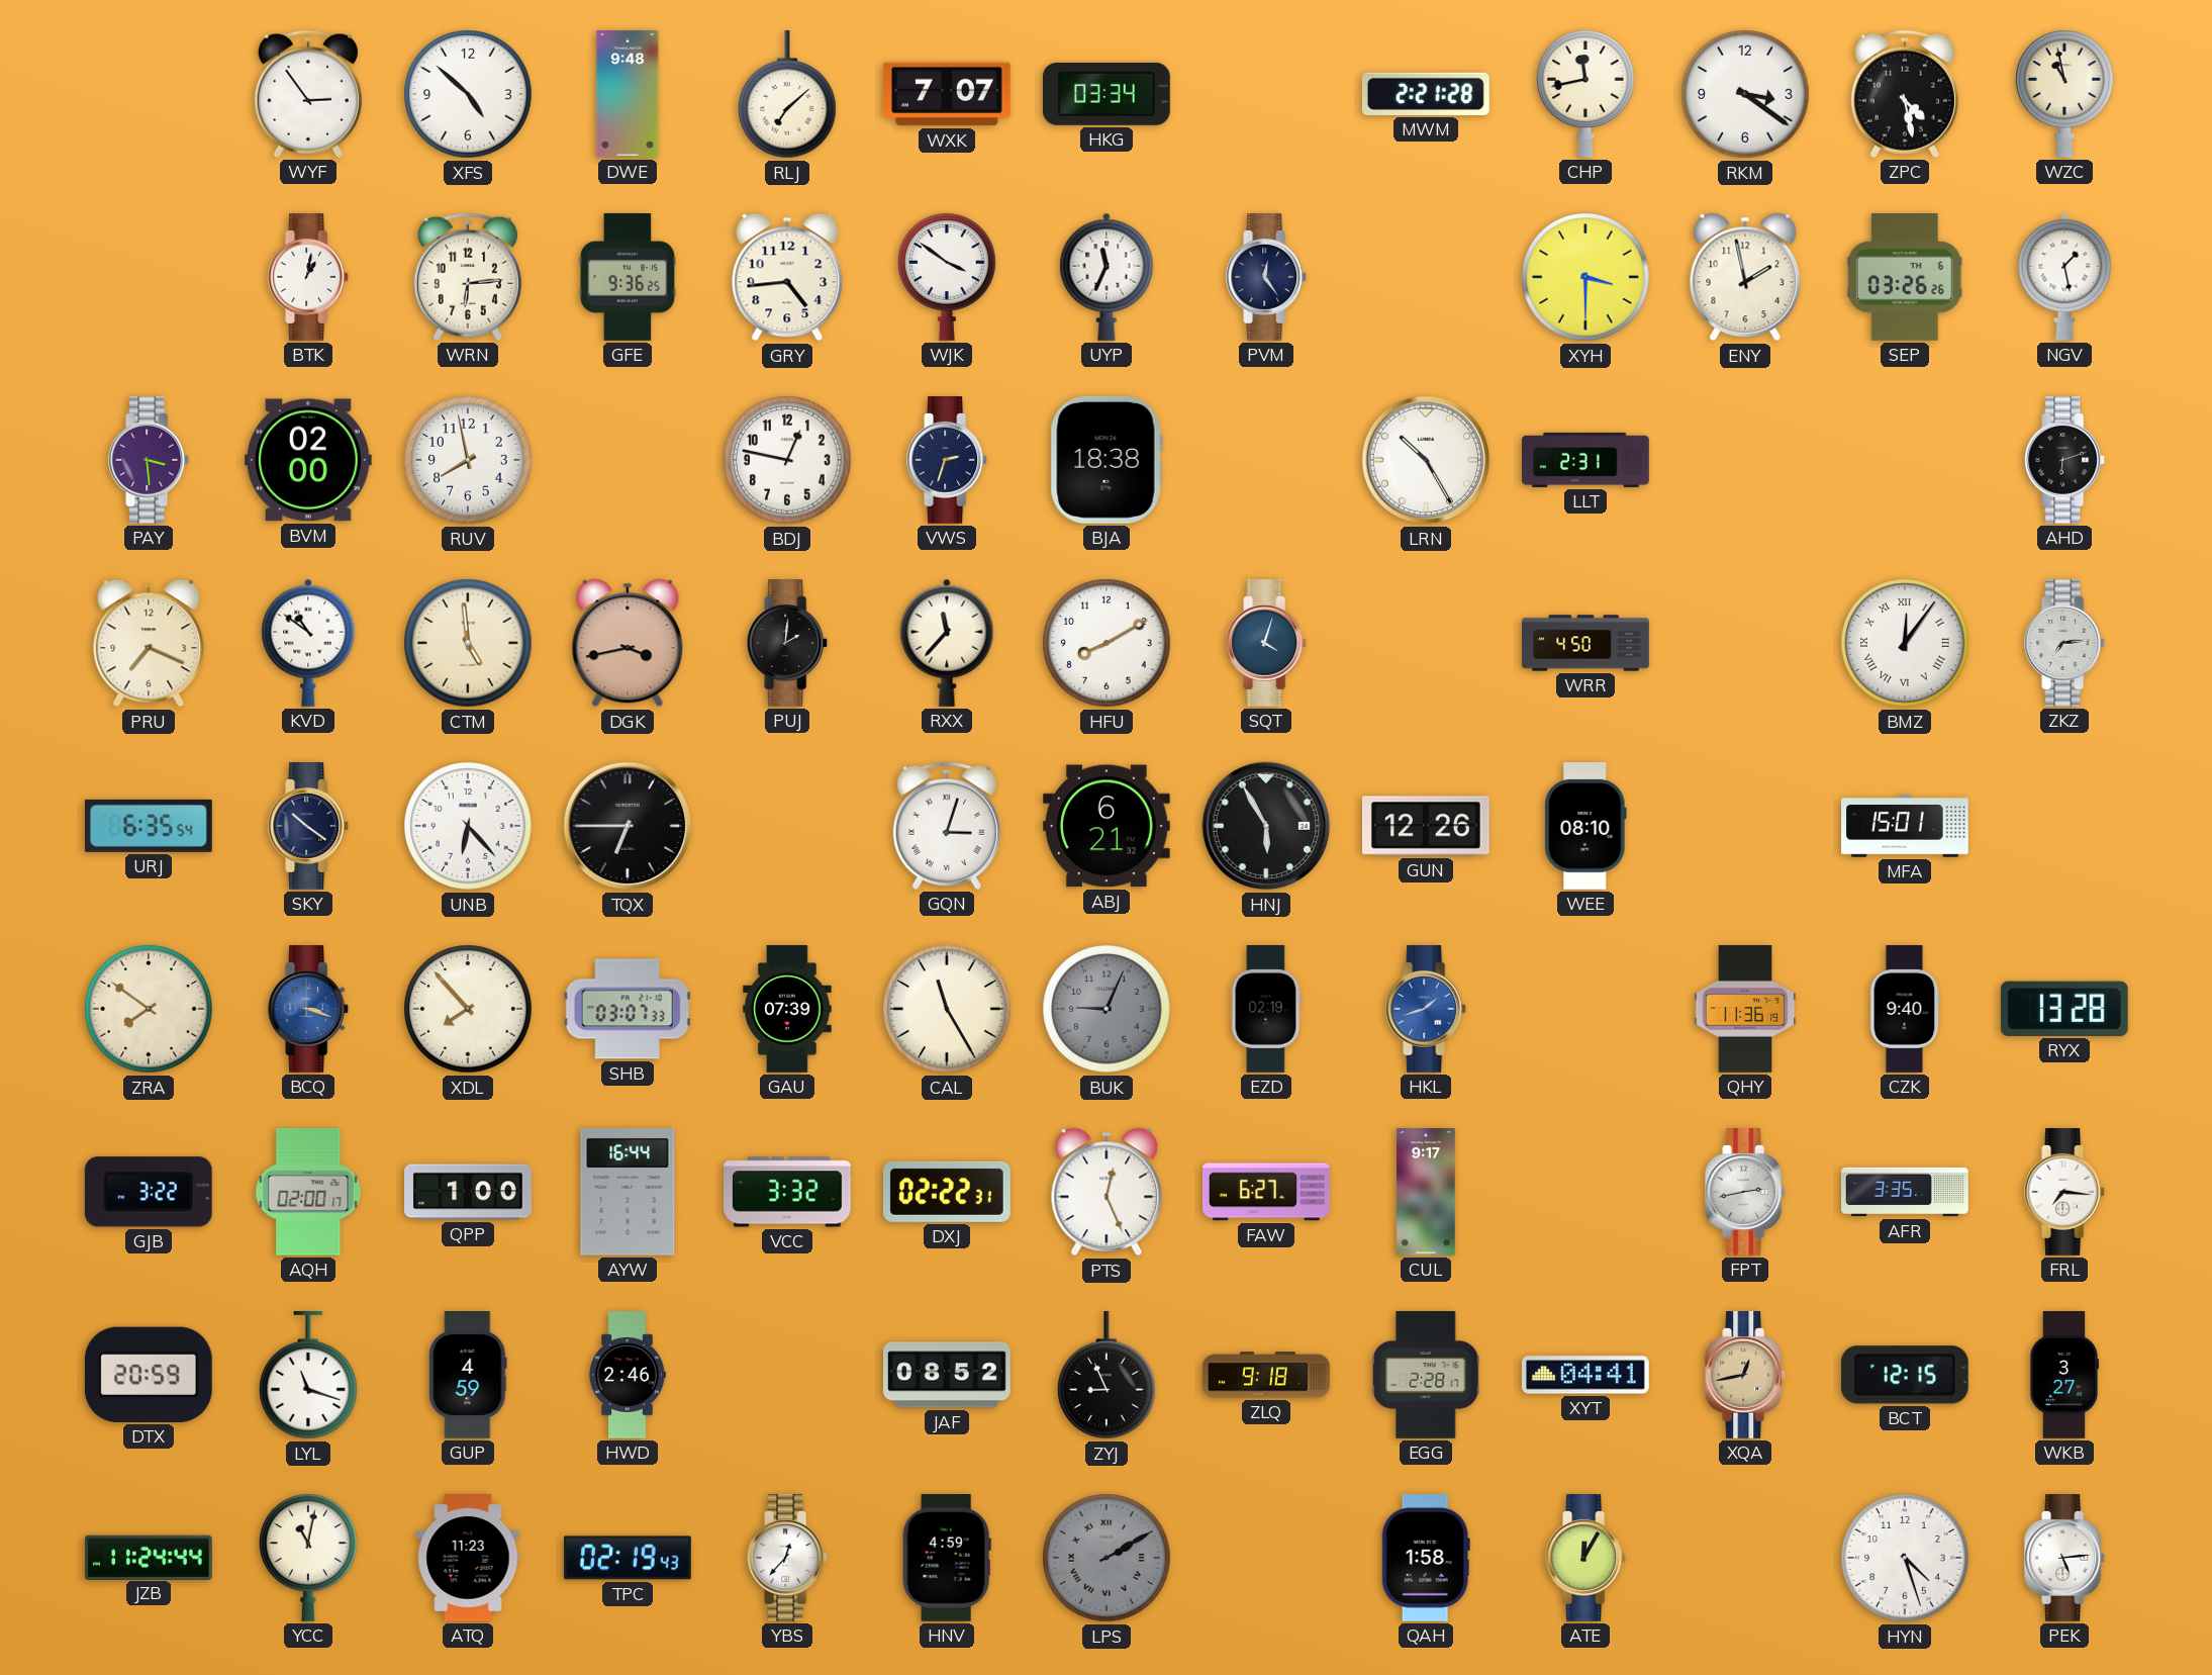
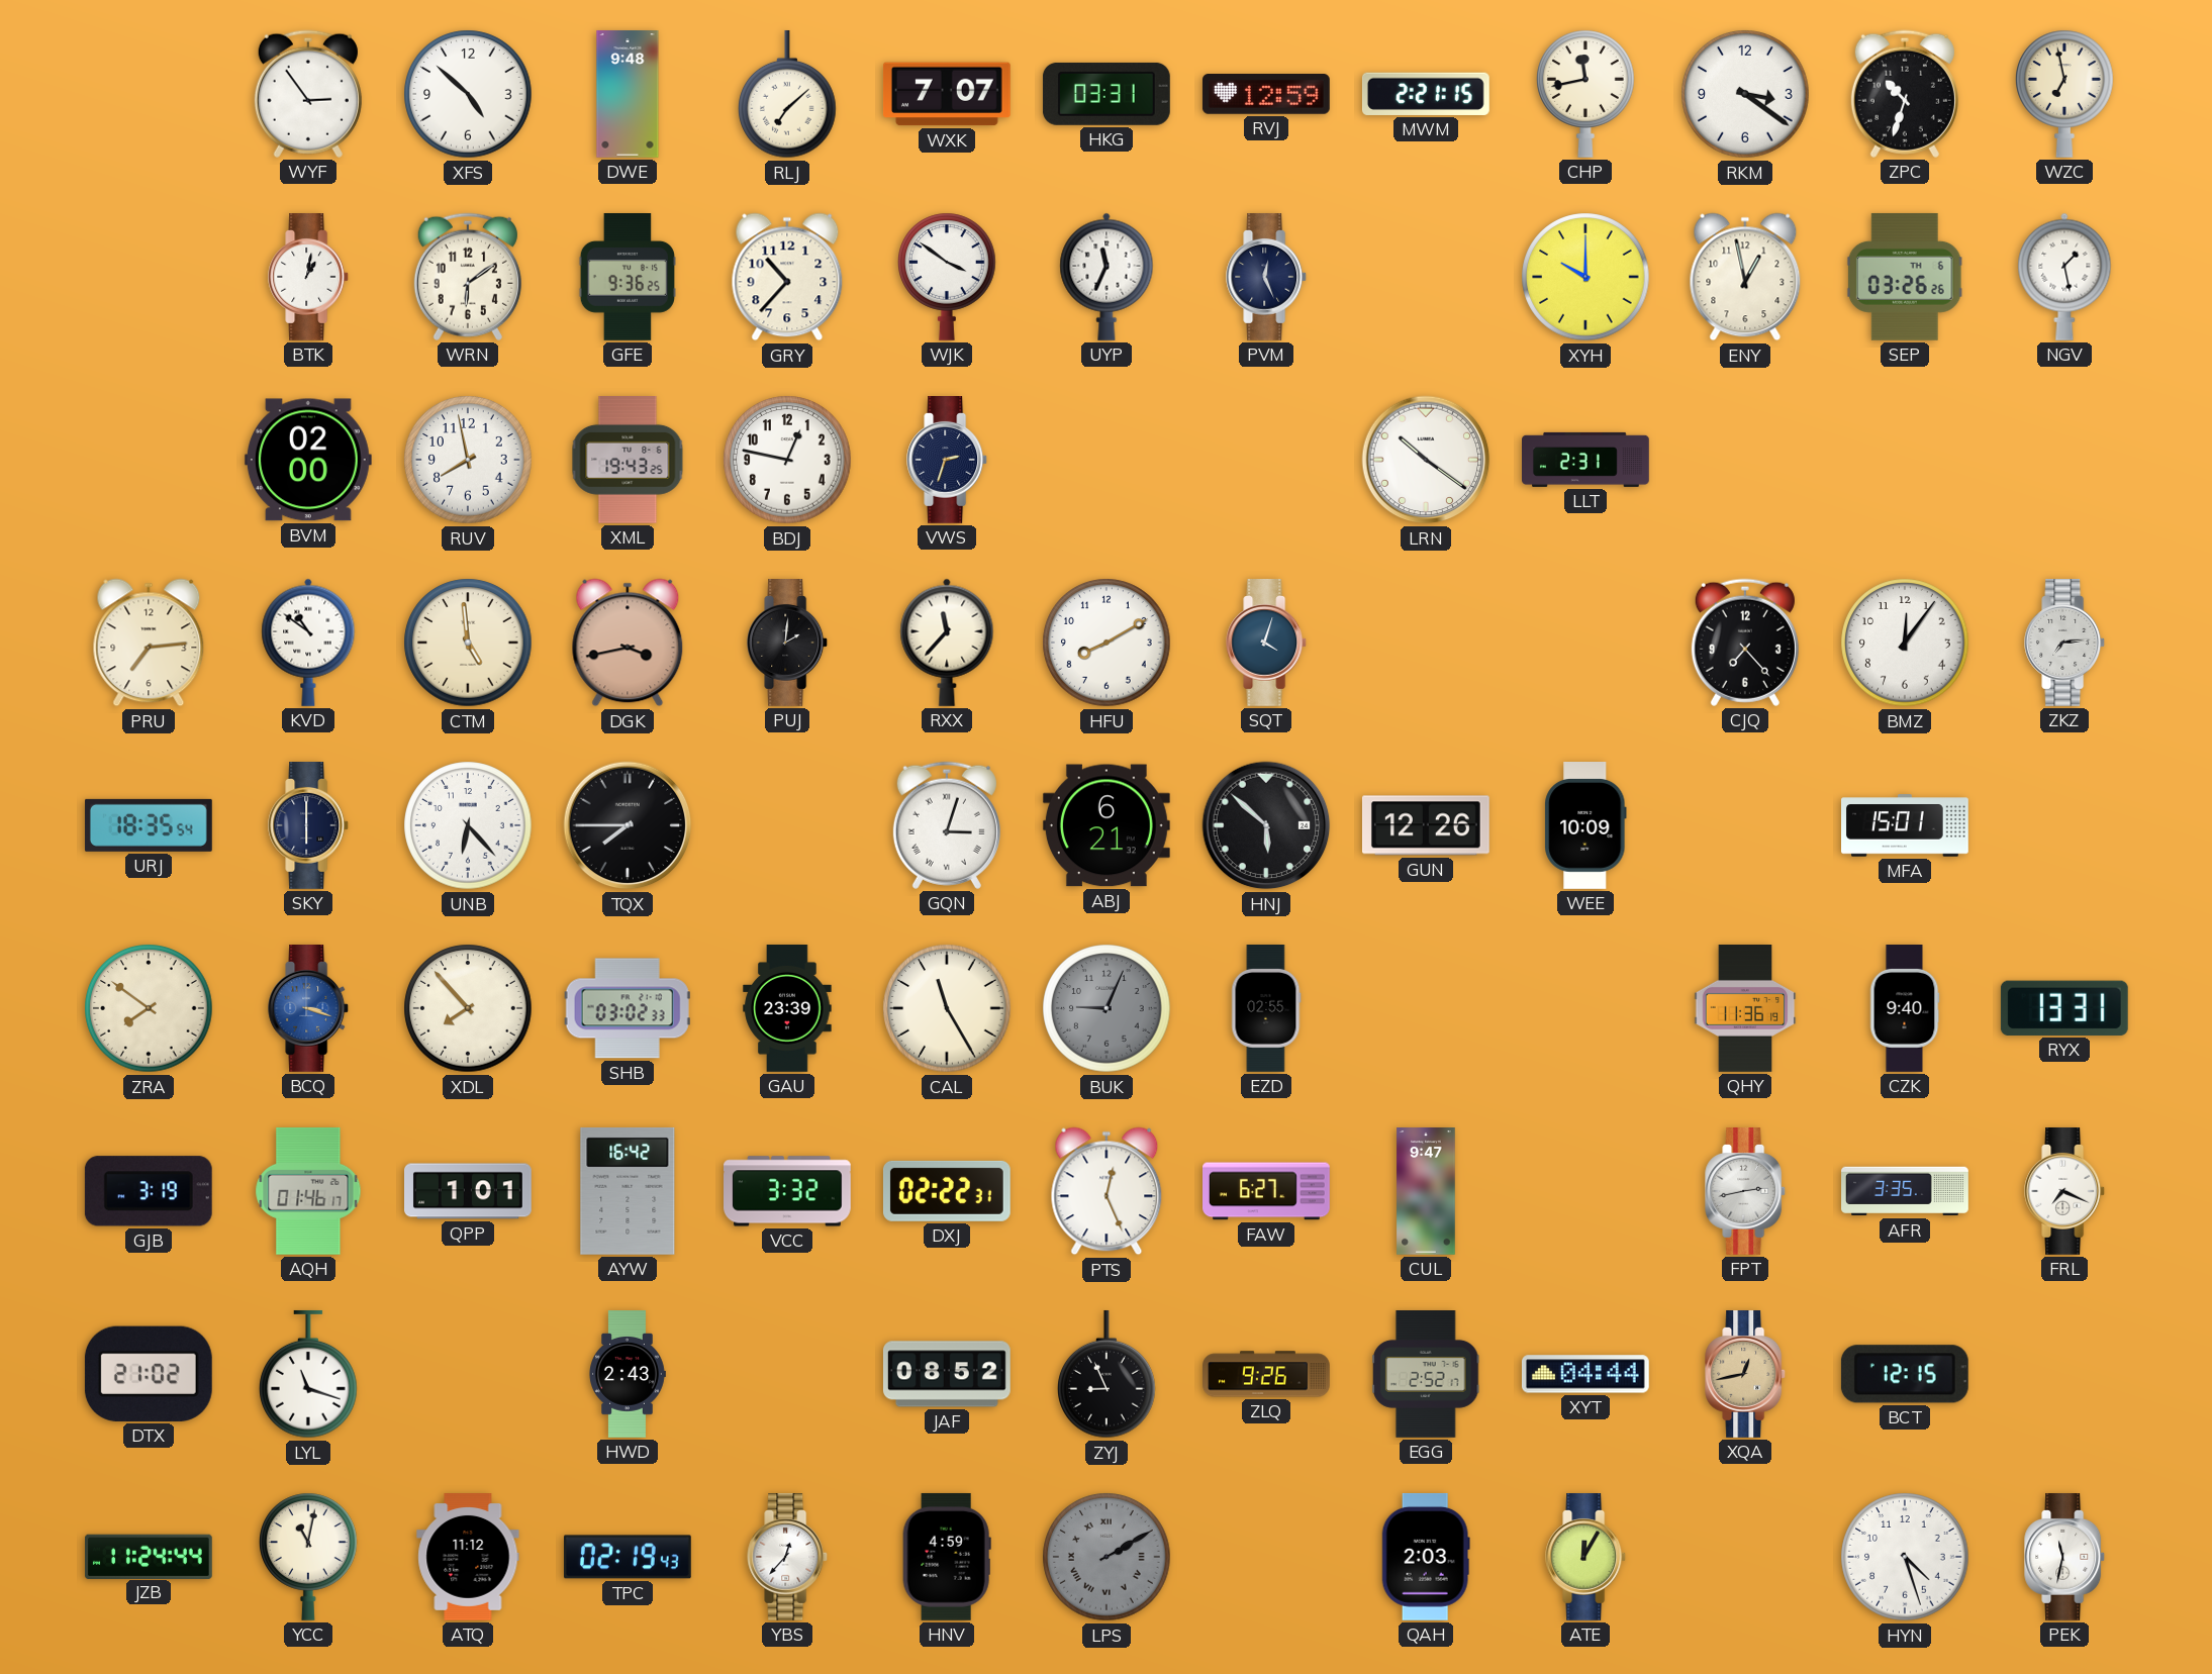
HKG: 03:34 -> 03:31 (1107, 94)
RVJ: none -> 12:59 (1266, 95)
MWM: 2:21:28 -> 2:21:15 (1426, 94)
ZPC: 4:28 -> 10:33 (1905, 94)
WZC: 10:58 -> 6:58 (2065, 94)
WRN: 6:14 -> 6:09 (468, 277)
GRY: 4:44 -> 10:37 (787, 277)
PVM: 12:24 -> 12:26 (1267, 278)
XYH: 3:30 -> 10:00 (1585, 277)
ENY: 1:58 -> 12:58 (1745, 277)
PAY: 3:29 -> none (150, 461)
XML: none -> 19:43 (628, 461)
BJA: 18:38 -> none (1107, 460)
LRN: 10:25 -> 10:21 (1426, 460)
AHD: 6:12 -> none (2065, 461)
PRU: 7:19 -> 7:14 (149, 643)
WRR: 4:50 -> none (1585, 643)
CJQ: none -> 7:23 (1745, 643)
BMZ numerals: Roman -> Arabic (1905, 643)
URJ: 6:35 -> 18:35 (149, 825)
SKY: 10:21 -> 6:00 (309, 826)
TQX: 6:45 -> 7:45 (628, 825)
HNJ: 5:55 -> 5:52 (1266, 825)
WEE: 08:10 -> 10:09 (1585, 826)
SHB: 03:07 -> 03:02 (628, 1008)
GAU: 07:39 -> 23:39 (787, 1009)
EZD: 02:19 -> 02:55 (1266, 1009)
HKL: 1:42 -> none (1427, 1010)
RYX: 13:28 -> 13:31 (2064, 1008)
GJB: 3:22 -> 3:19 (149, 1191)
AQH: 02:00 -> 01:46 (308, 1191)
QPP: 1:00 -> 1:01 (469, 1191)
AYW: 16:44 -> 16:42 (628, 1191)
CUL: 9:17 -> 9:47 (1426, 1192)
FRL: 7:16 -> 7:19 (2065, 1192)
DTX: 20:59 -> 21:02 (149, 1374)
GUP: 4:59 -> none (468, 1376)
HWD: 2:46 -> 2:43 (628, 1374)
ZLQ: 9:18 -> 9:26 (1267, 1374)
EGG: 2:28 -> 2:52 (1427, 1375)
XYT: 04:41 -> 04:44 (1585, 1374)
WKB: 3:27 -> none (2063, 1376)
ATQ: 11:23 -> 11:12 (468, 1558)
QAH: 1:58 -> 2:03 (1426, 1557)
PEK: 5:14 -> 11:32 (2065, 1558)
